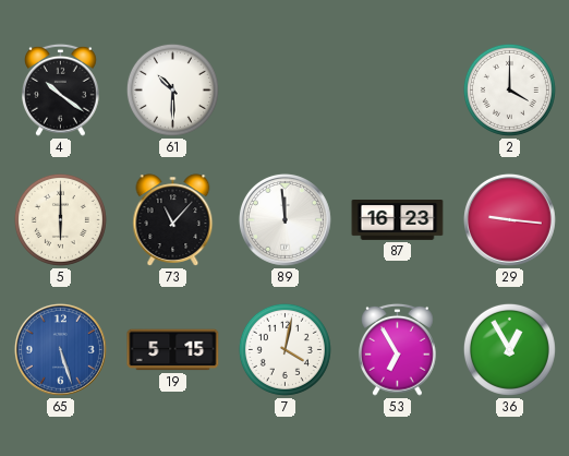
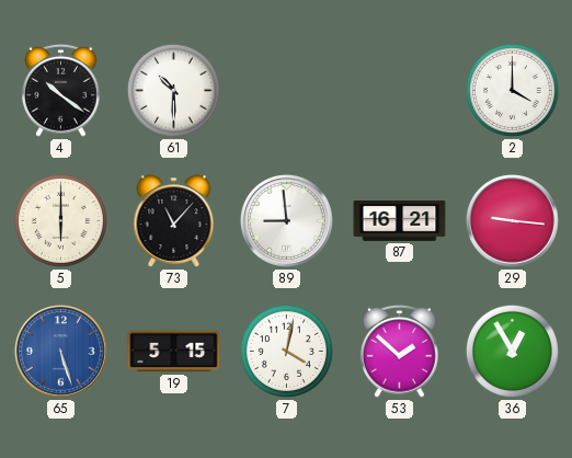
89: 11:59 -> 8:59 (286, 220)
87: 16:23 -> 16:21 (400, 221)
53: 6:55 -> 1:52 (400, 351)
